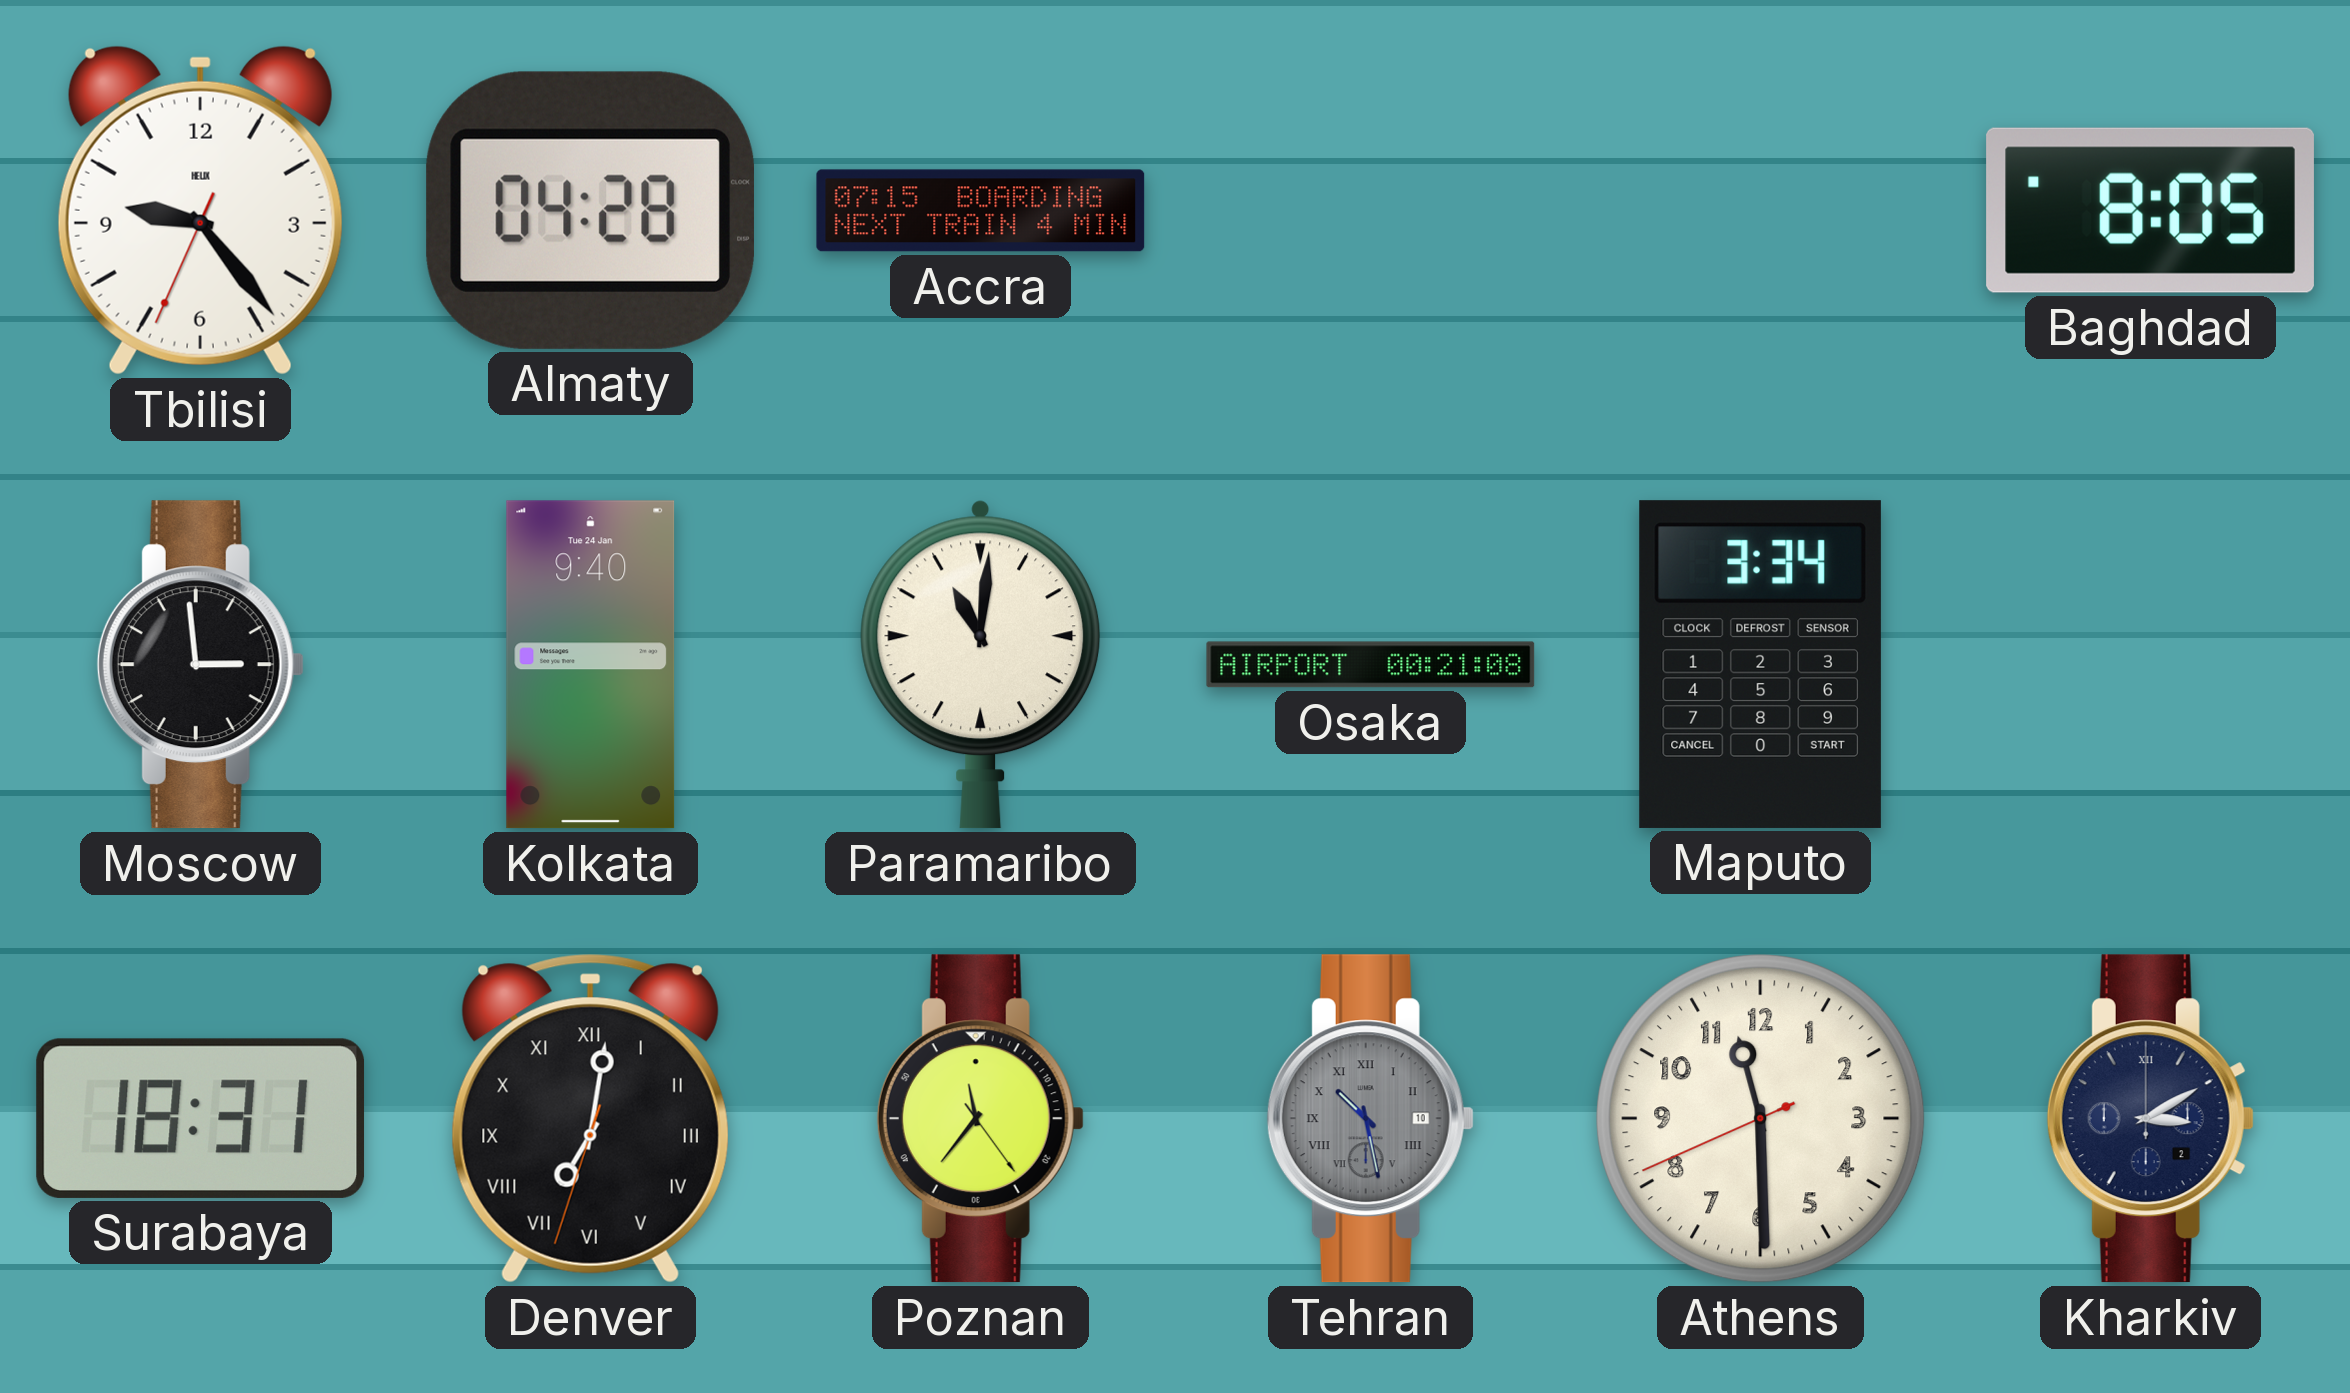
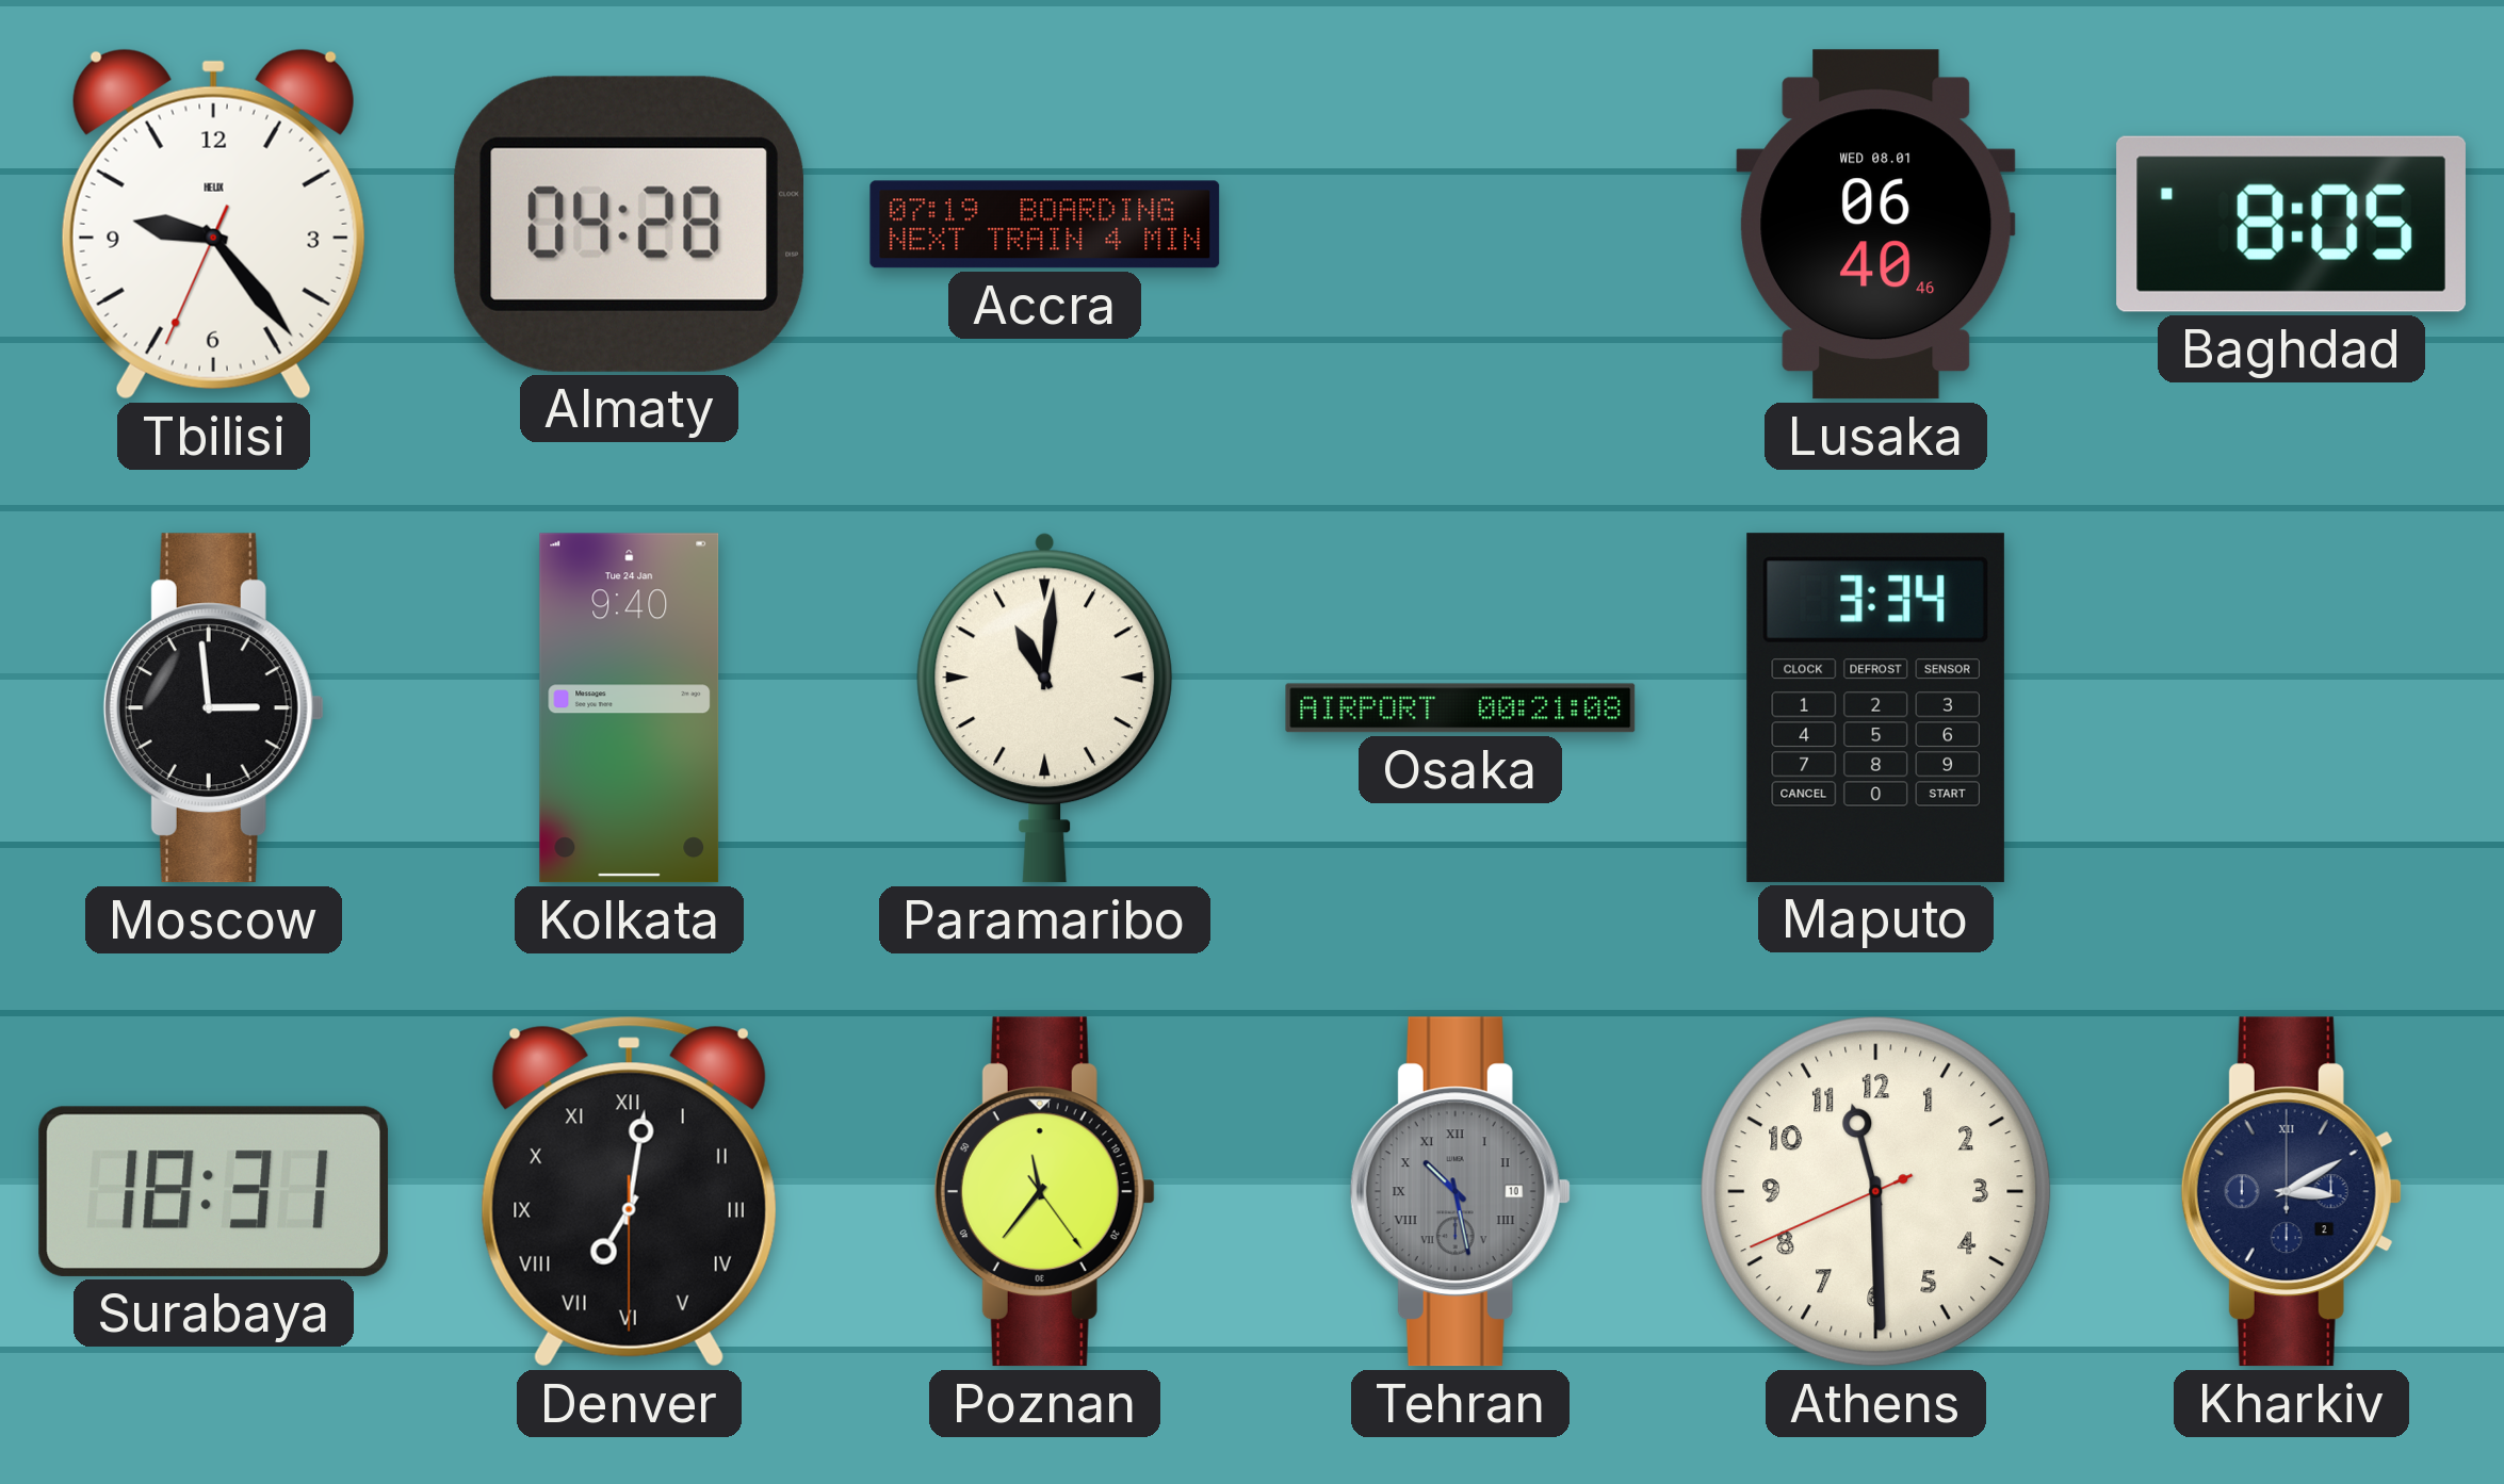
Accra: 07:15 -> 07:19 (1045, 225)
Lusaka: none -> 06:40 (1876, 225)
Denver: 7:01:33 -> 7:01:30 (629, 1191)
